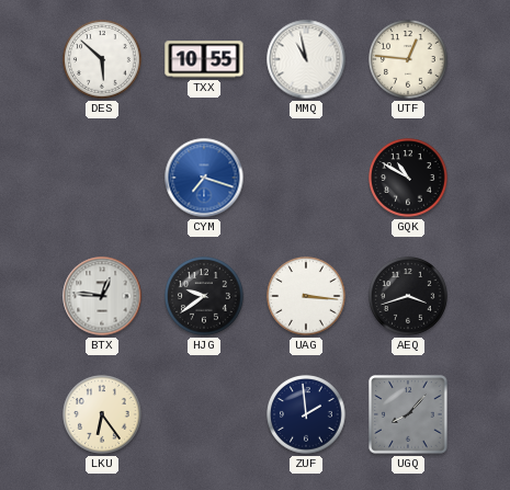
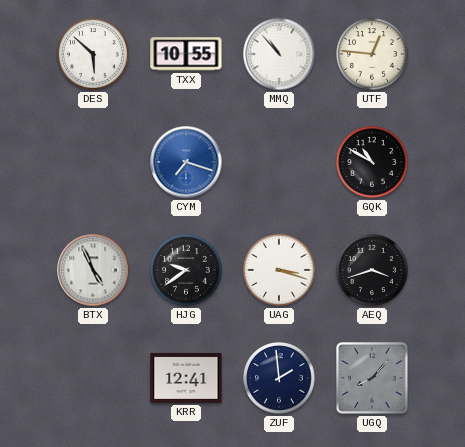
MMQ: 10:58 -> 10:53 (279, 54)
BTX: 12:46 -> 4:56 (93, 270)
UAG: 3:16 -> 3:18 (279, 270)
LKU: 6:24 -> none (102, 414)
KRR: none -> 12:41 (186, 378)
